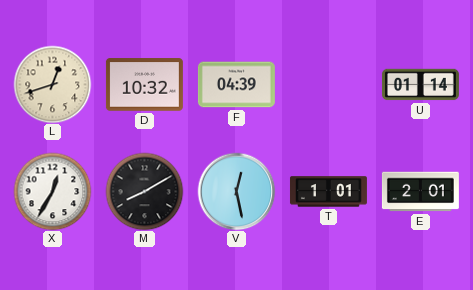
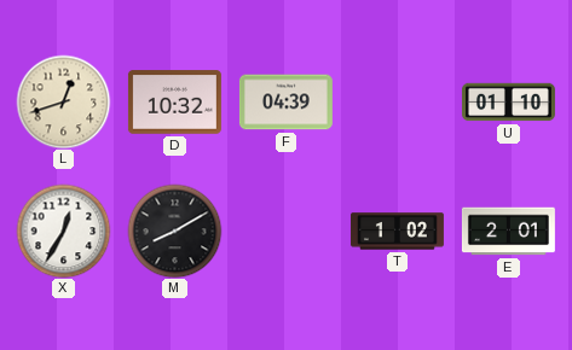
U: 01:14 -> 01:10 (508, 103)
V: 12:28 -> none (236, 191)
T: 1:01 -> 1:02 (397, 232)
